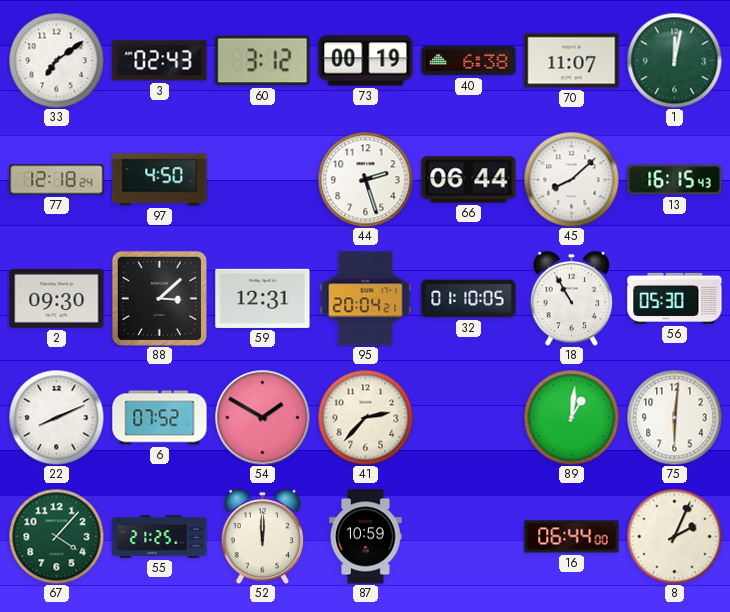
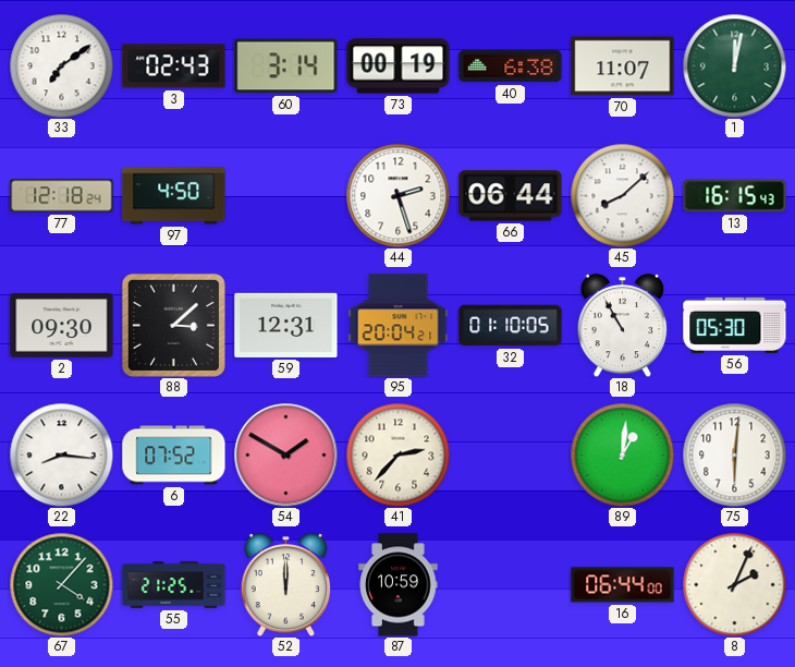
60: 3:12 -> 3:14 (286, 66)
22: 8:11 -> 8:16 (61, 454)
